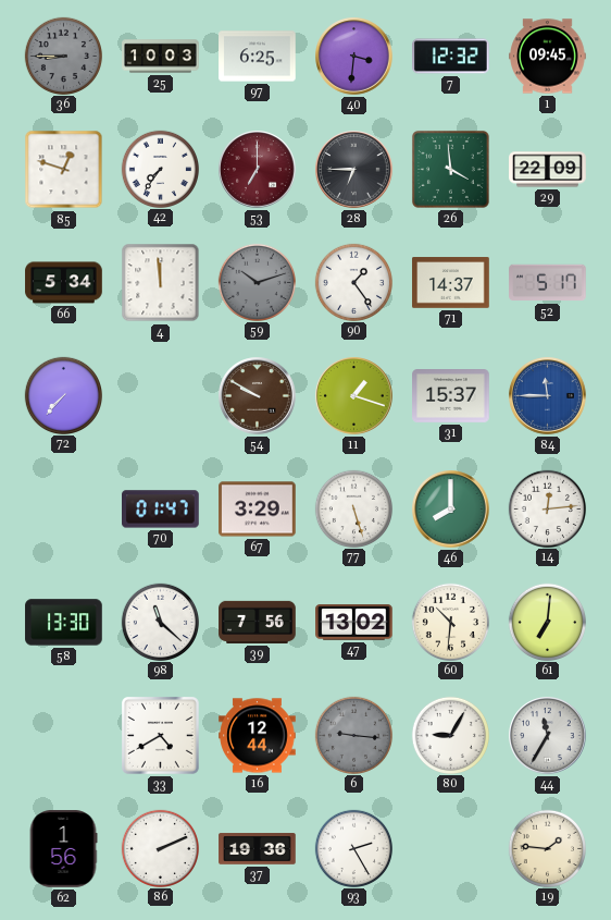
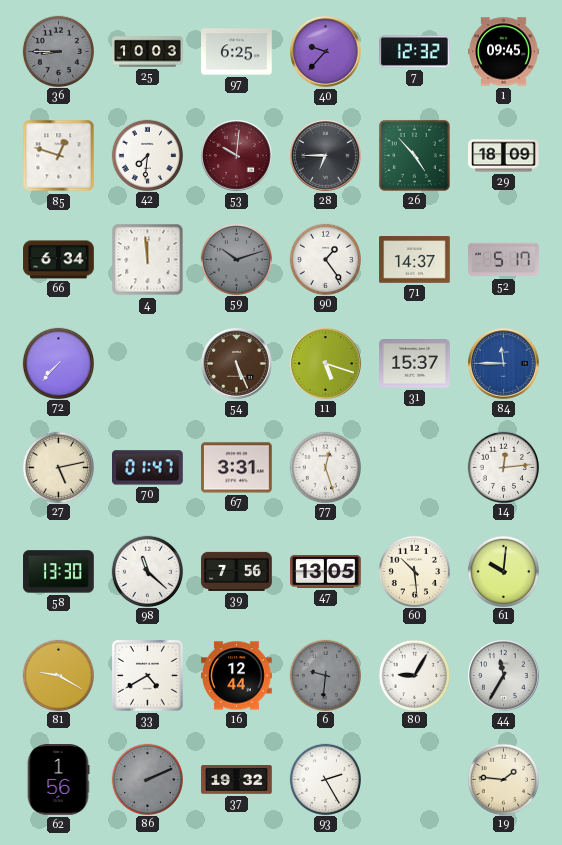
40: 3:31 -> 9:37 (326, 52)
42: 7:36 -> 7:31 (147, 155)
53: 7:00 -> 10:01 (237, 156)
26: 3:59 -> 4:53 (414, 155)
29: 22:09 -> 18:09 (504, 156)
66: 5:34 -> 6:34 (59, 260)
54: 9:50 -> 5:26 (237, 364)
11: 1:18 -> 5:18 (326, 364)
27: none -> 5:13 (58, 467)
67: 3:29 -> 3:31 (237, 468)
77: 5:27 -> 12:27 (325, 467)
46: 8:00 -> none (451, 510)
47: 13:02 -> 13:05 (326, 572)
60: 10:31 -> 10:29 (414, 571)
61: 7:01 -> 10:01 (503, 571)
81: none -> 9:20 (58, 675)
6: 9:16 -> 9:31 (325, 675)
86 dial: white -> grey (147, 779)
37: 19:36 -> 19:32 (237, 780)
